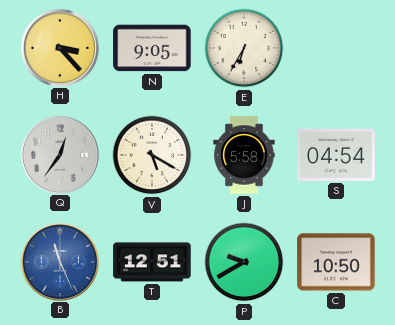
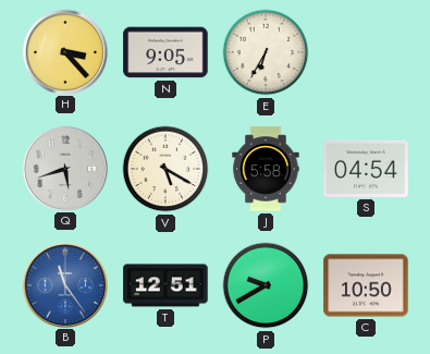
Q: 12:36 -> 5:42 (64, 168)
B: 11:26 -> 11:24 (64, 284)
